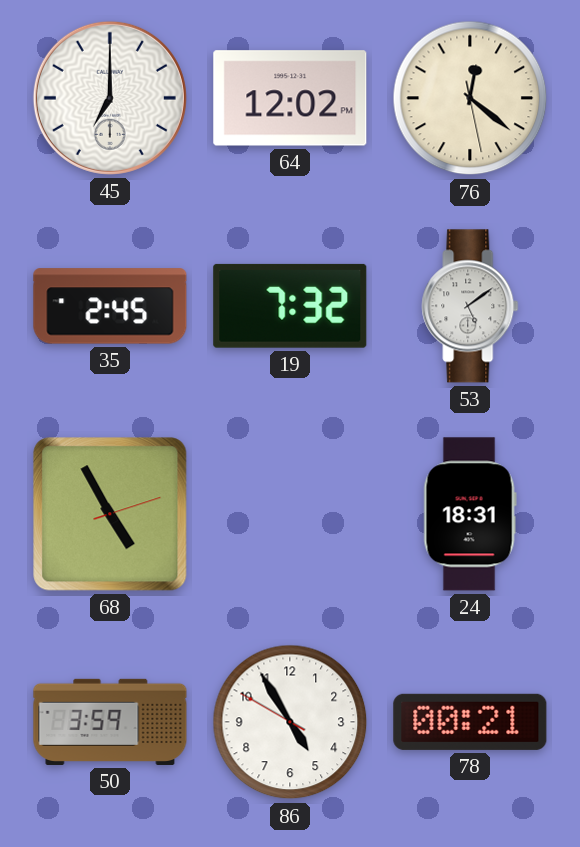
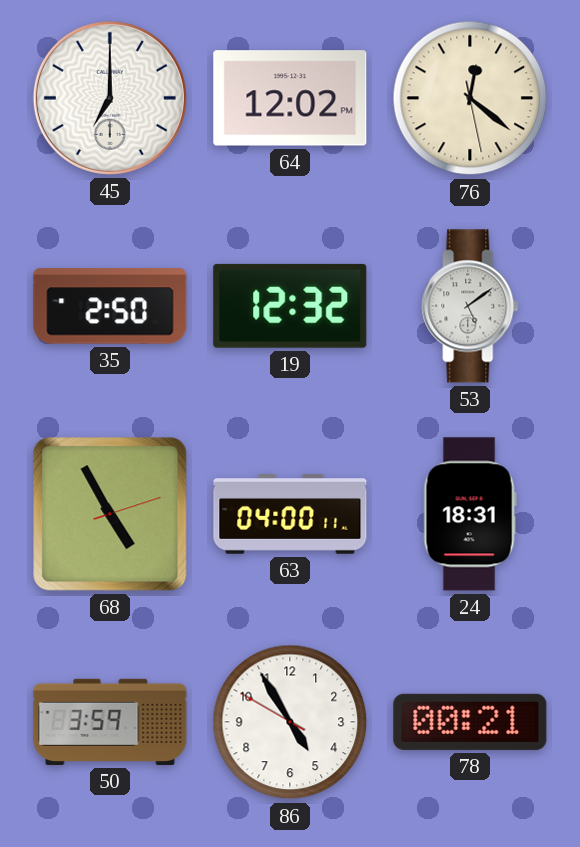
35: 2:45 -> 2:50 (110, 306)
19: 7:32 -> 12:32 (290, 306)
63: none -> 04:00 (290, 515)
